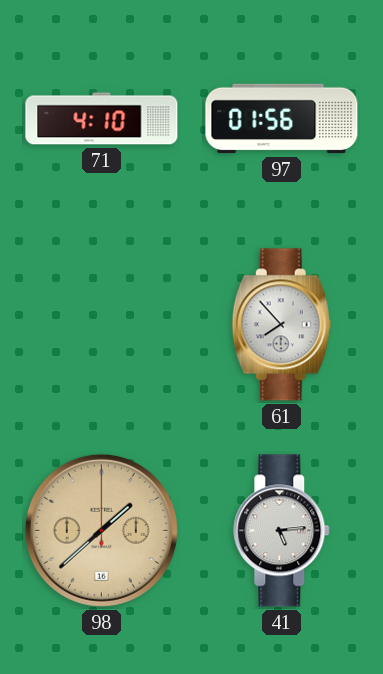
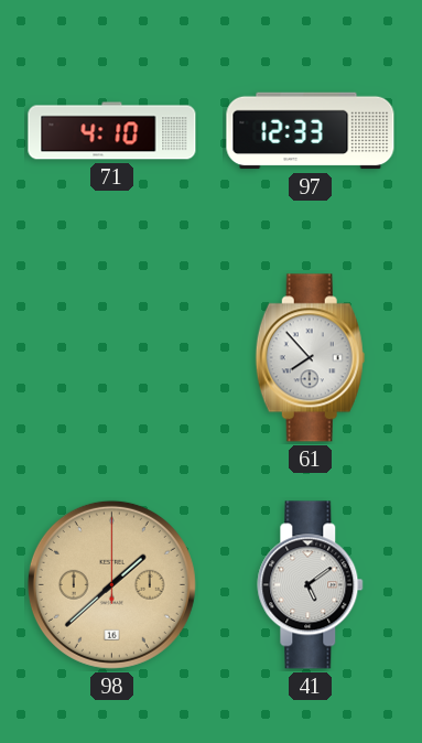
97: 01:56 -> 12:33 (311, 131)
41: 5:14 -> 5:09 (311, 585)
